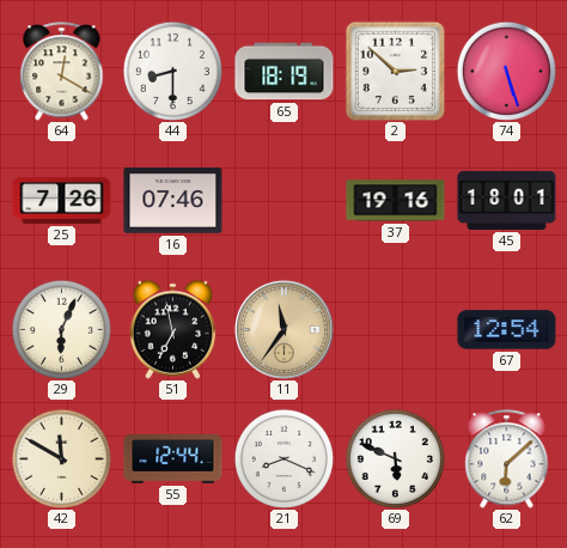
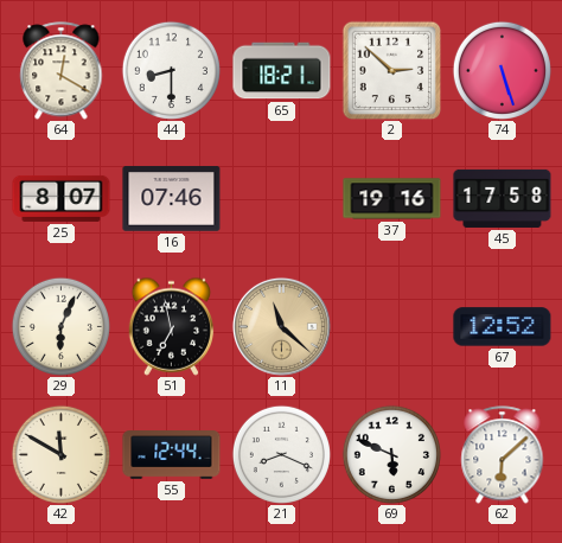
65: 18:19 -> 18:21 (282, 71)
25: 7:26 -> 8:07 (62, 198)
45: 18:01 -> 17:58 (503, 198)
11: 11:36 -> 11:22 (281, 326)
67: 12:54 -> 12:52 (503, 327)
